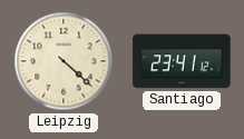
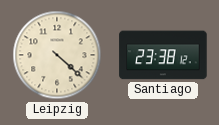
Santiago: 23:41 -> 23:38 (163, 55)
